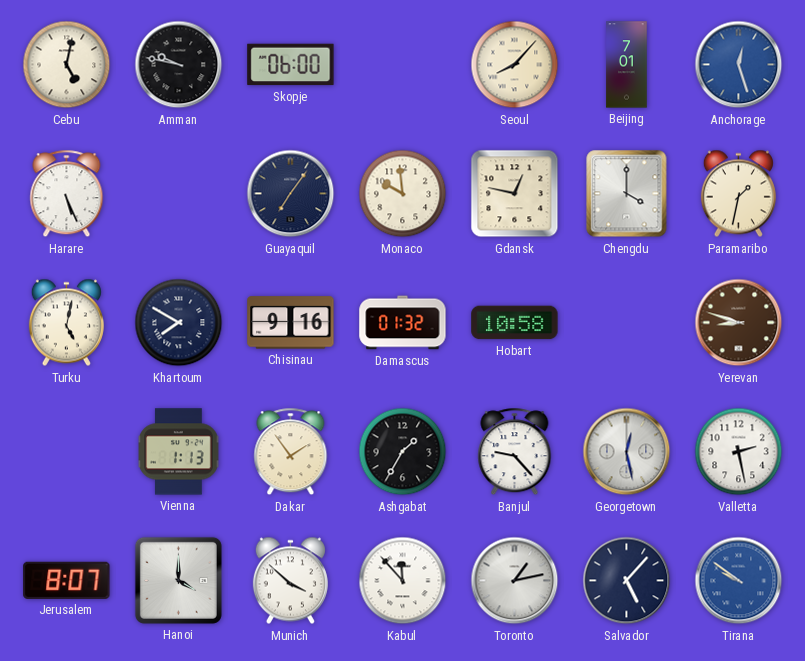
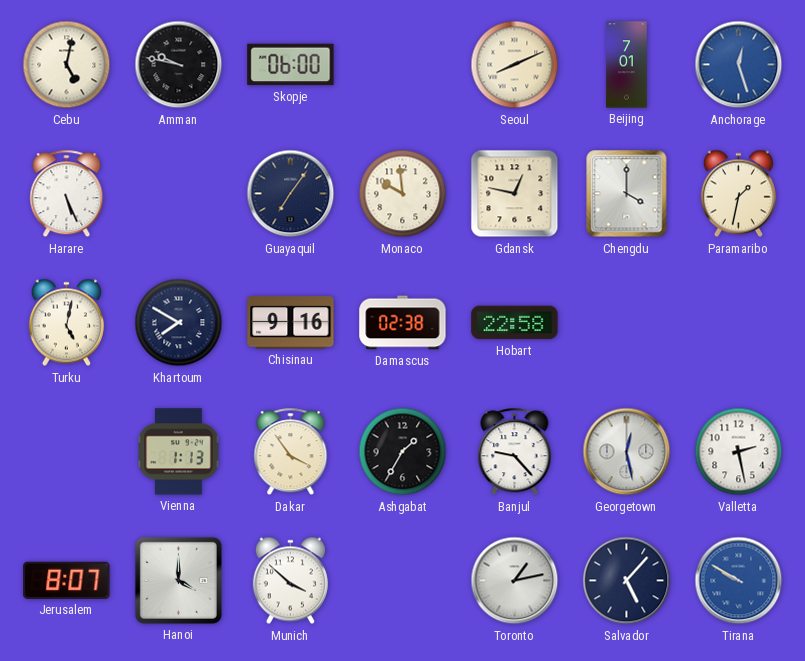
Seoul: 8:07 -> 8:11 (515, 65)
Damascus: 01:32 -> 02:38 (403, 323)
Hobart: 10:58 -> 22:58 (515, 323)
Yerevan: 8:48 -> none (739, 323)
Dakar: 1:54 -> 3:54 (291, 452)
Kabul: 11:53 -> none (403, 581)
Tirana: 9:51 -> 9:50 (739, 581)
